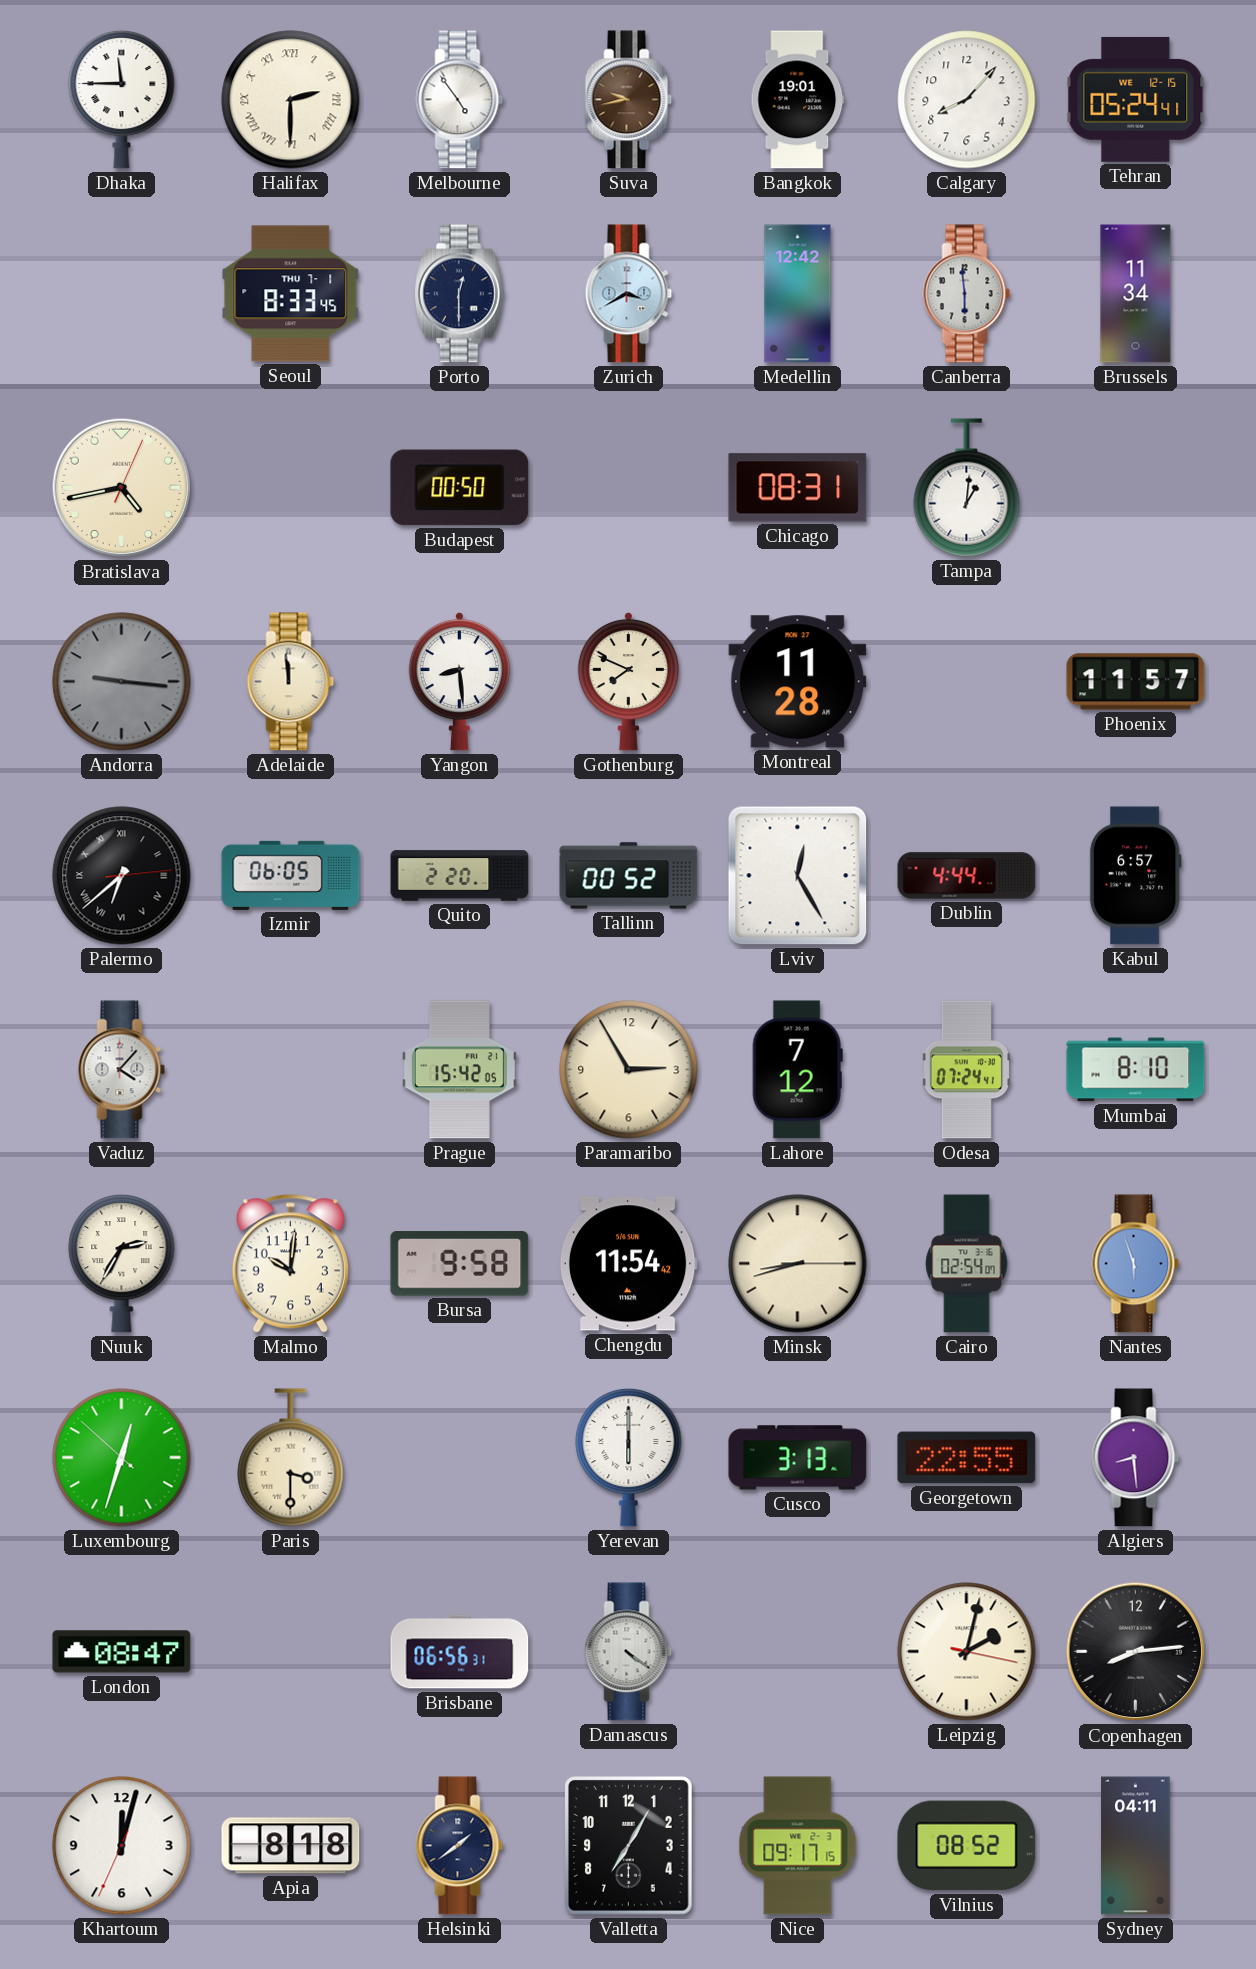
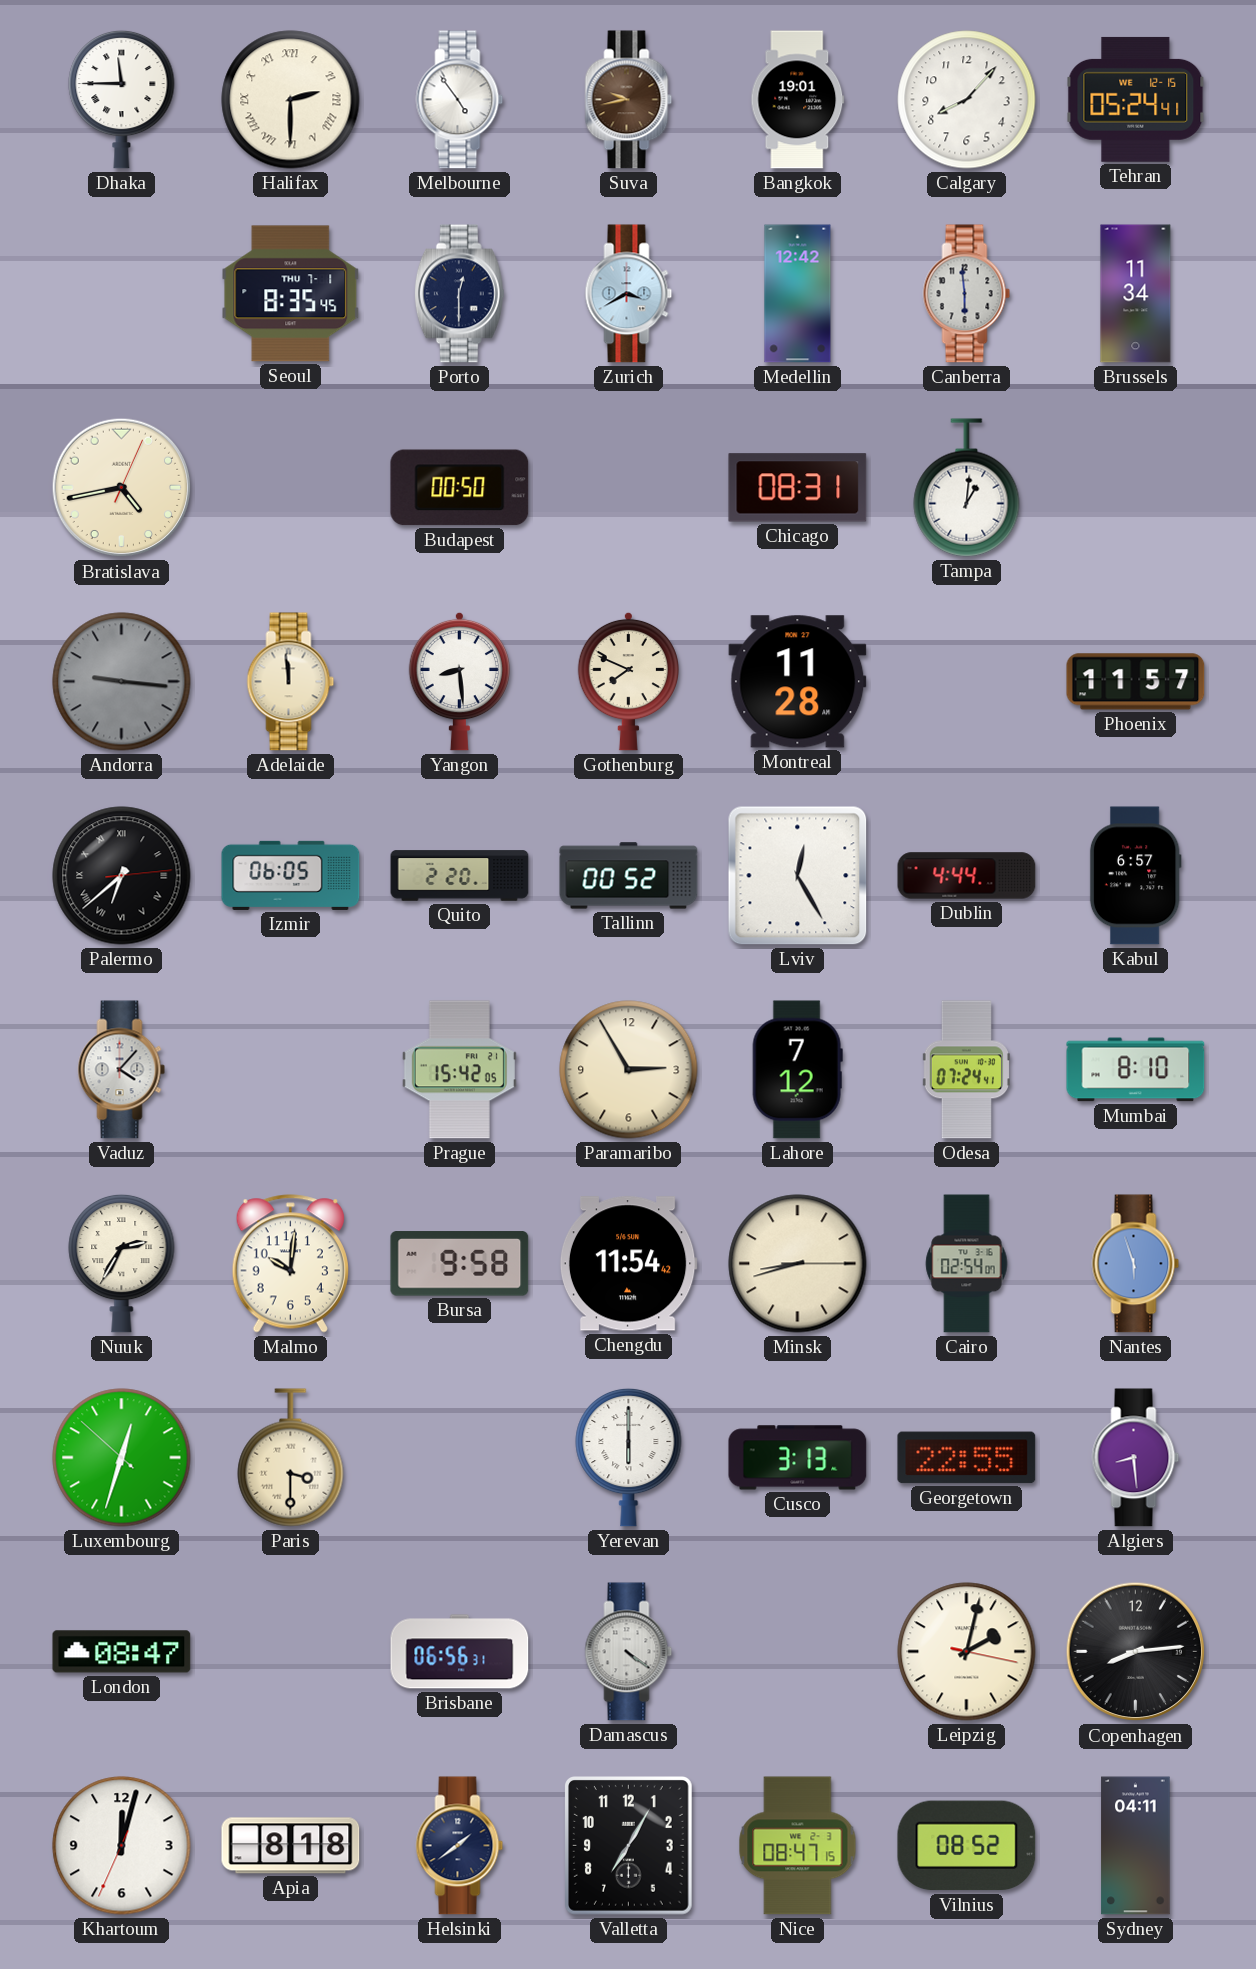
Seoul: 8:33 -> 8:35 (291, 294)
Nice: 09:17 -> 08:47 (798, 1846)
